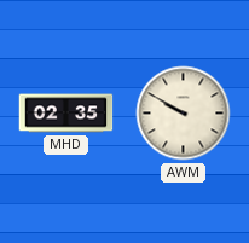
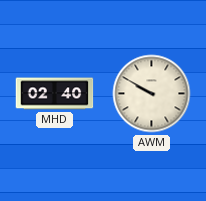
MHD: 02:35 -> 02:40 (55, 94)
